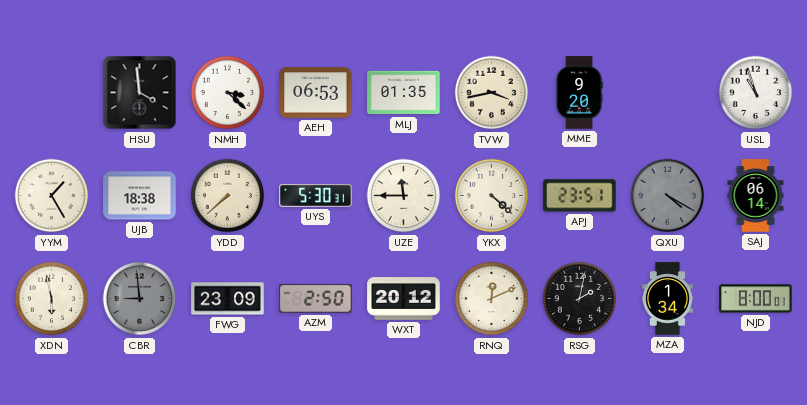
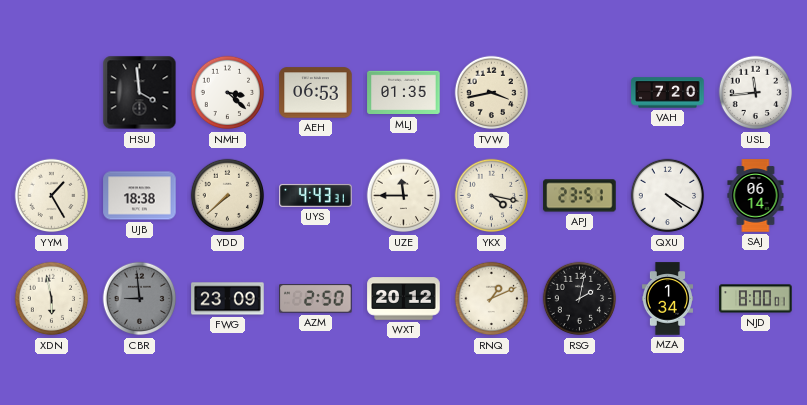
MME: 9:20 -> none (579, 93)
VAH: none -> 7:20 (668, 93)
USL: 10:57 -> 11:44 (756, 93)
UYS: 5:30 -> 4:43 (316, 195)
YKX: 4:22 -> 4:17 (492, 196)
QXU dial: grey -> white (668, 196)
RNQ: 12:11 -> 1:11 (492, 299)
